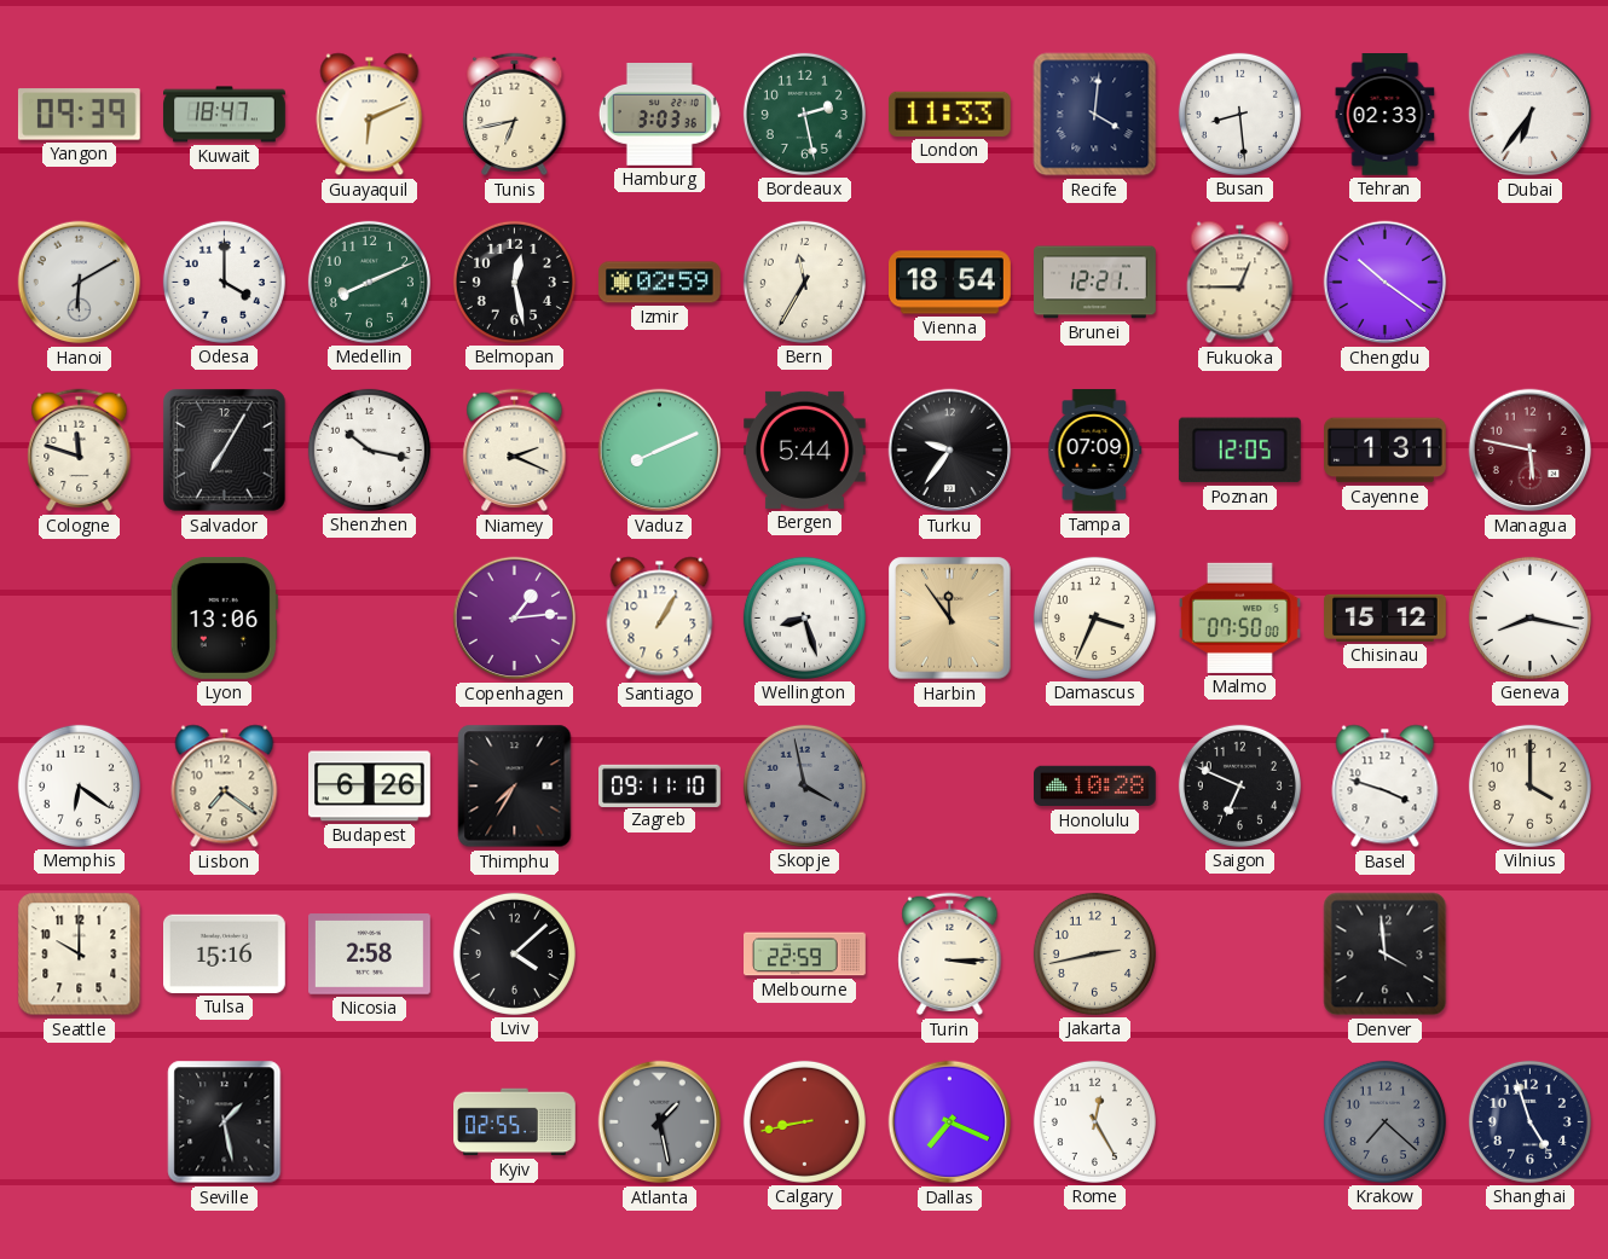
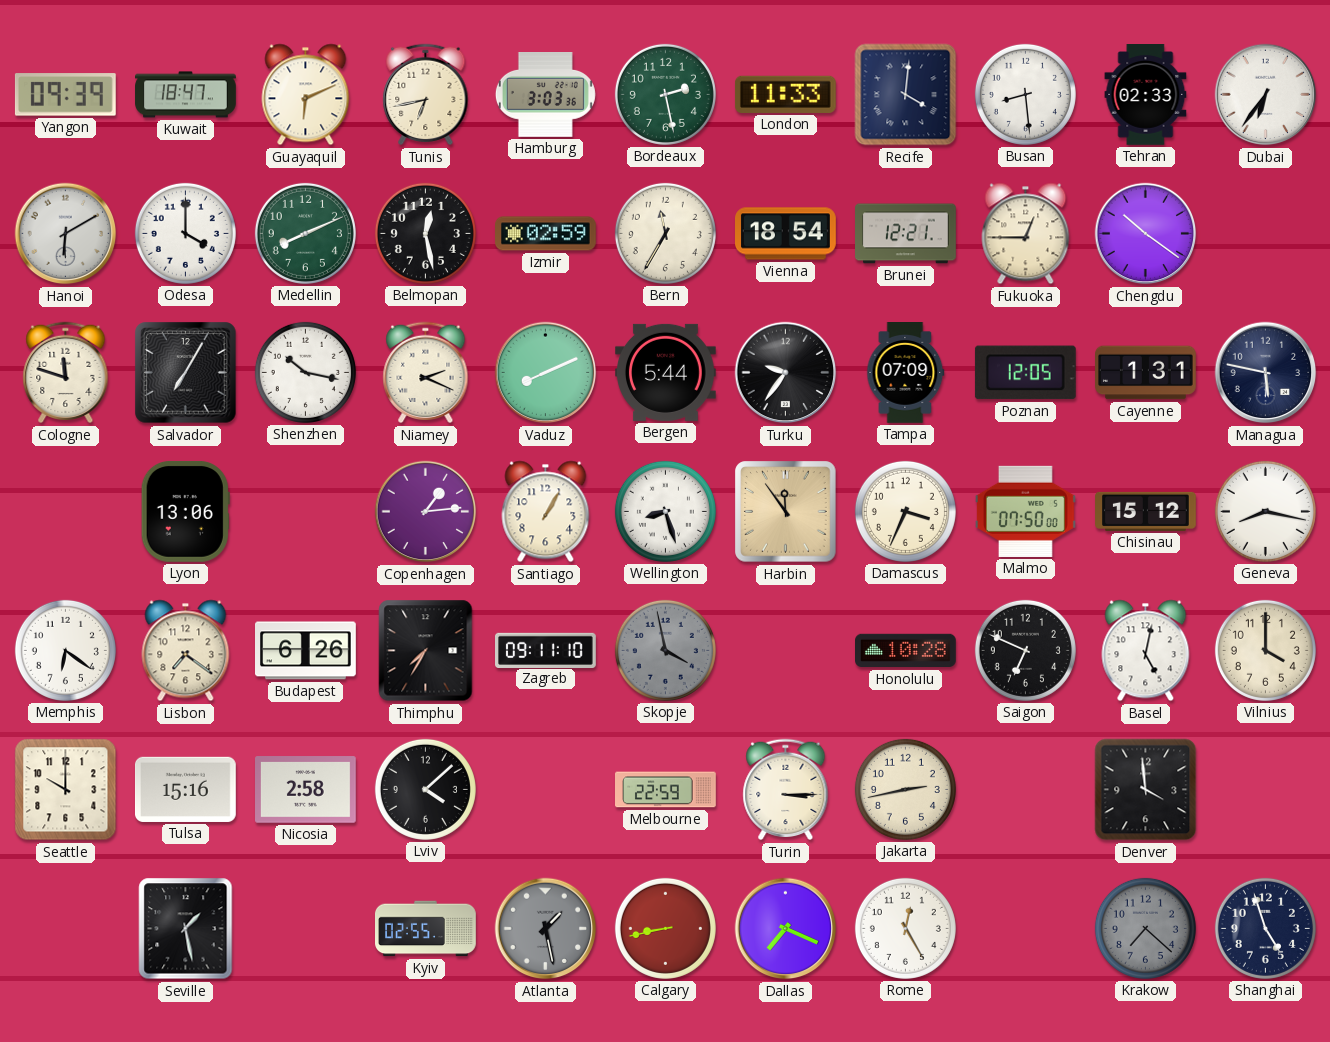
Managua dial: burgundy -> navy (1266, 373)
Basel: 3:48 -> 5:02 (1146, 651)
